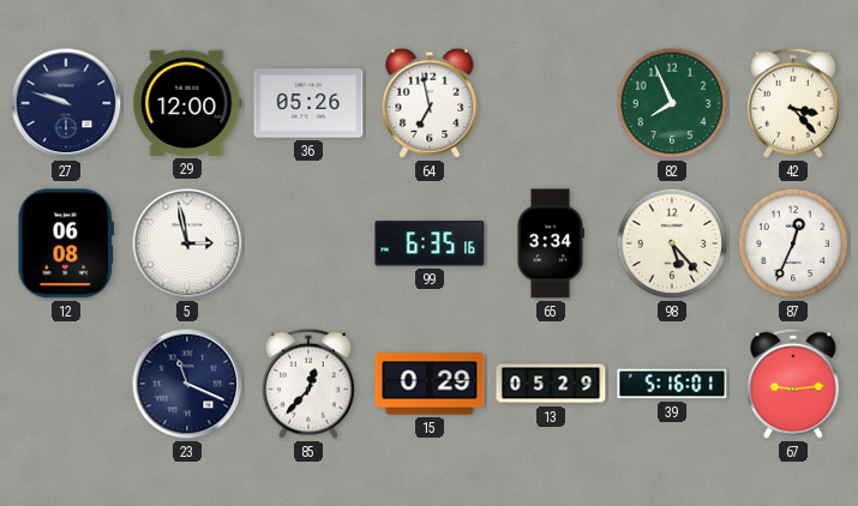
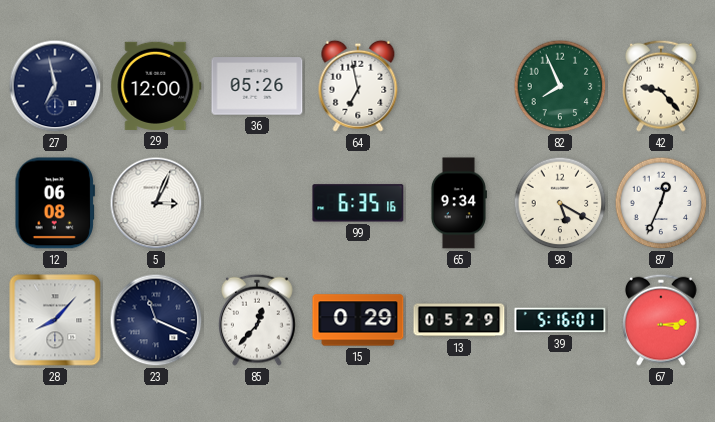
27: 9:48 -> 6:58 (55, 86)
42: 3:23 -> 9:23 (662, 86)
5: 2:58 -> 3:04 (156, 203)
65: 3:34 -> 9:34 (458, 203)
98: 5:23 -> 5:20 (560, 203)
28: none -> 8:07 (55, 320)
67: 9:14 -> 3:14 (662, 320)
